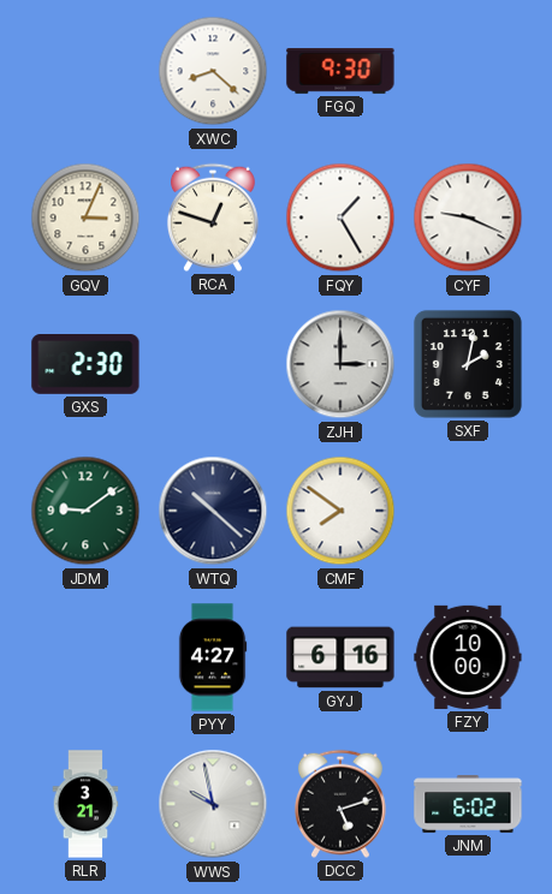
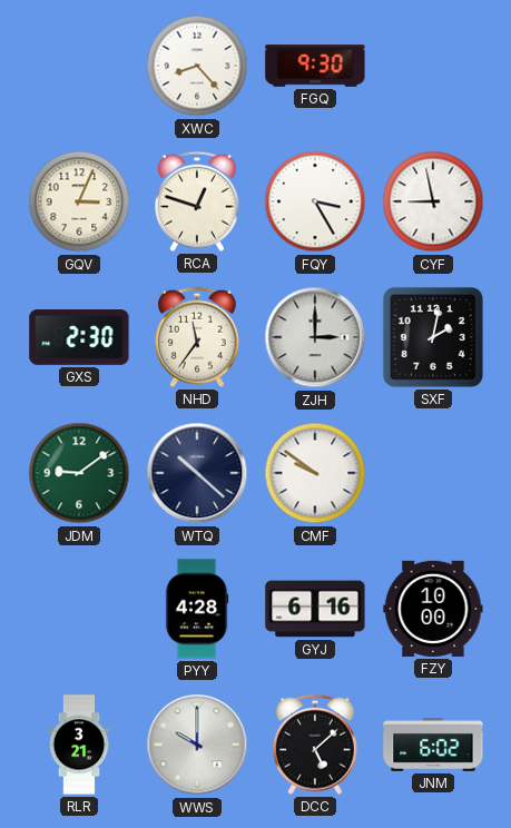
XWC: 8:22 -> 8:23 (197, 66)
FQY: 1:25 -> 3:25 (315, 201)
CYF: 9:19 -> 8:58 (433, 201)
NHD: none -> 11:36 (197, 337)
CMF: 7:51 -> 9:51 (315, 473)
PYY: 4:27 -> 4:28 (197, 609)
WWS: 9:58 -> 10:00 (197, 745)
DCC: 5:12 -> 5:08 (315, 745)
